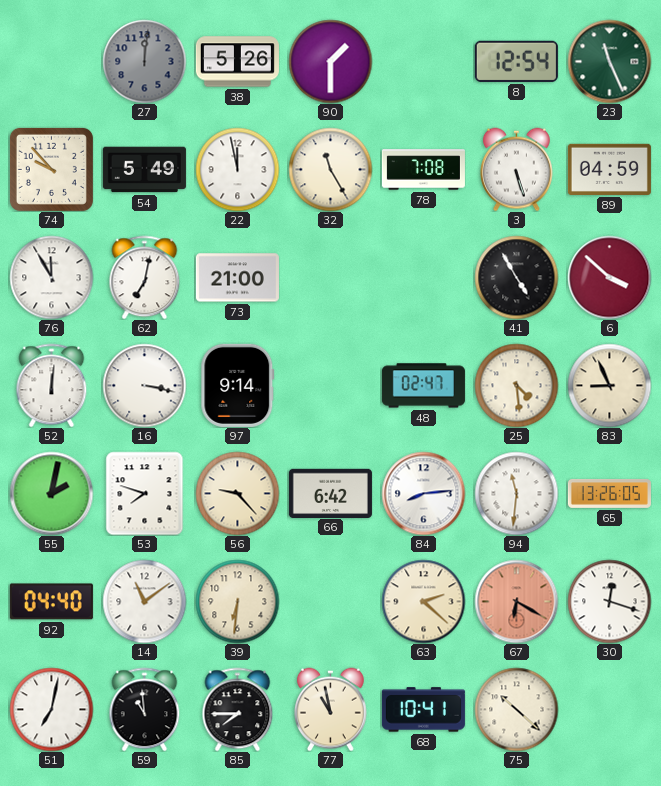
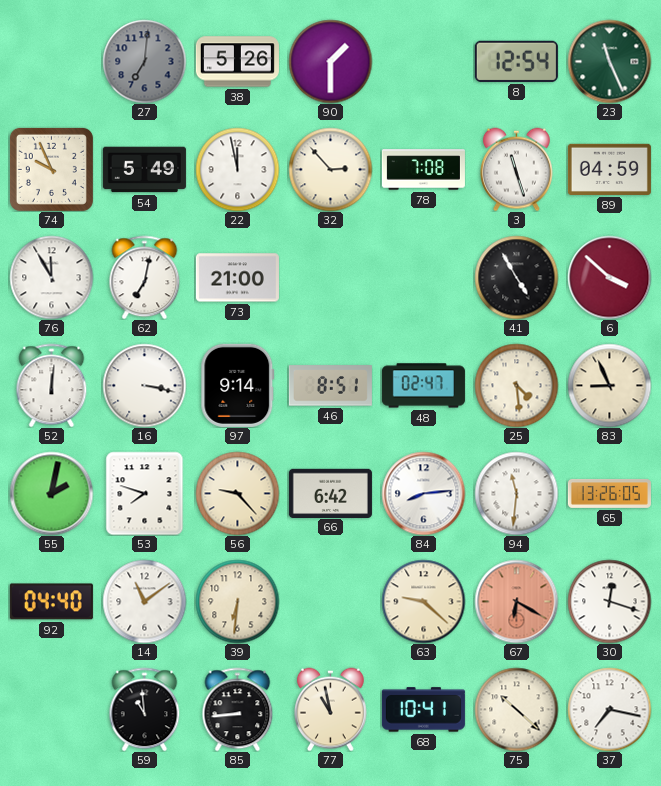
27: 12:01 -> 7:01 (144, 61)
74: 9:53 -> 9:56 (51, 169)
32: 11:25 -> 2:53 (330, 169)
3: 5:27 -> 11:27 (516, 169)
46: none -> 8:51 (330, 386)
63: 2:22 -> 9:22 (423, 601)
51: 7:02 -> none (51, 709)
85: 7:45 -> 8:44 (238, 709)
37: none -> 7:17 (609, 709)
